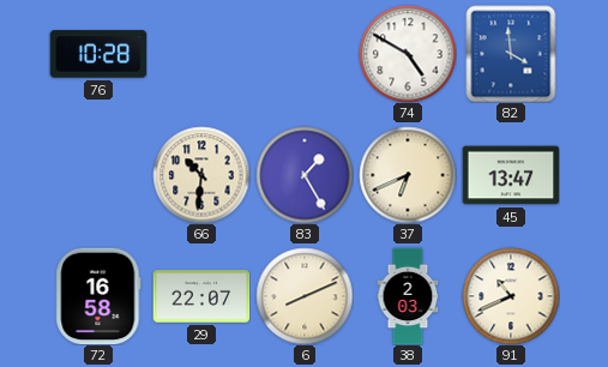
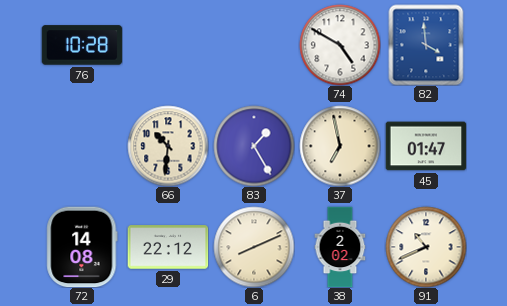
37: 6:41 -> 6:58 (340, 146)
45: 13:47 -> 01:47 (426, 146)
72: 16:58 -> 14:08 (82, 247)
29: 22:07 -> 22:12 (168, 247)
38: 2:03 -> 2:02 (340, 247)
